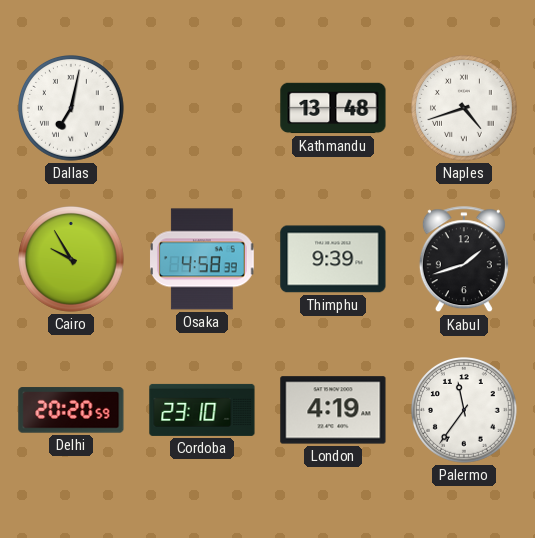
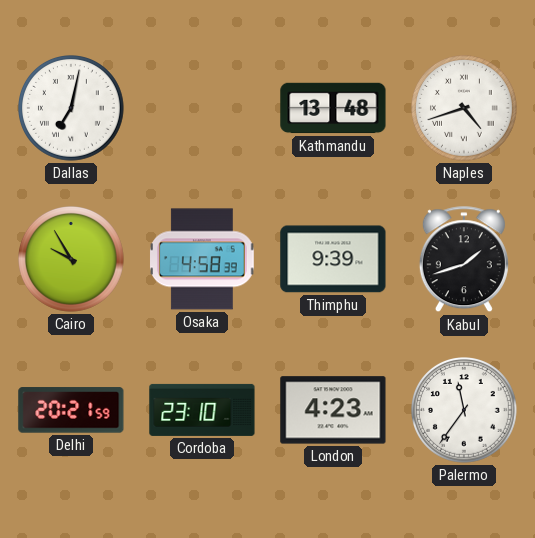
Delhi: 20:20 -> 20:21 (71, 410)
London: 4:19 -> 4:23 (333, 410)
